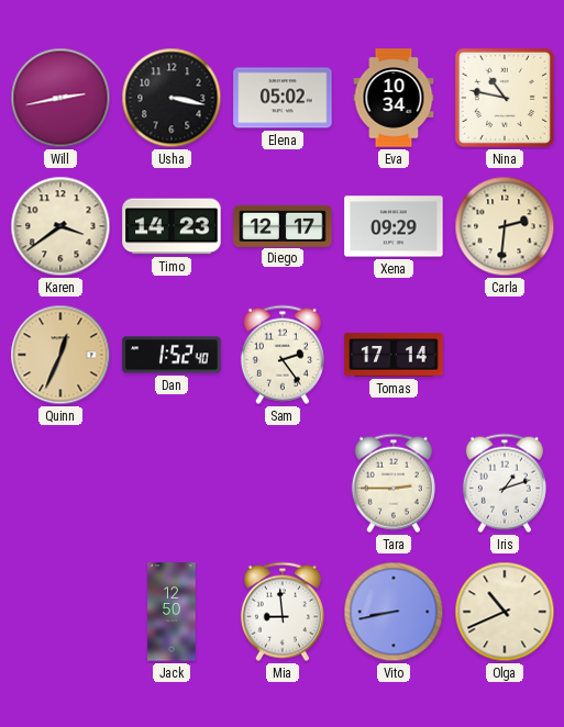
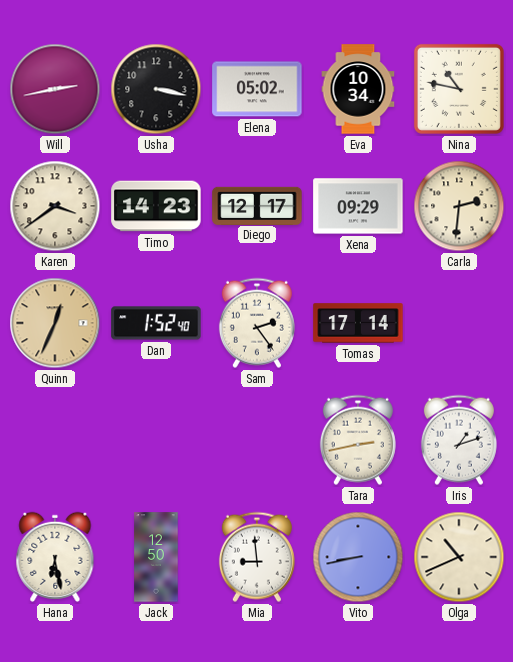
Tara: 2:45 -> 2:43 (358, 440)
Hana: none -> 6:28 (55, 557)
